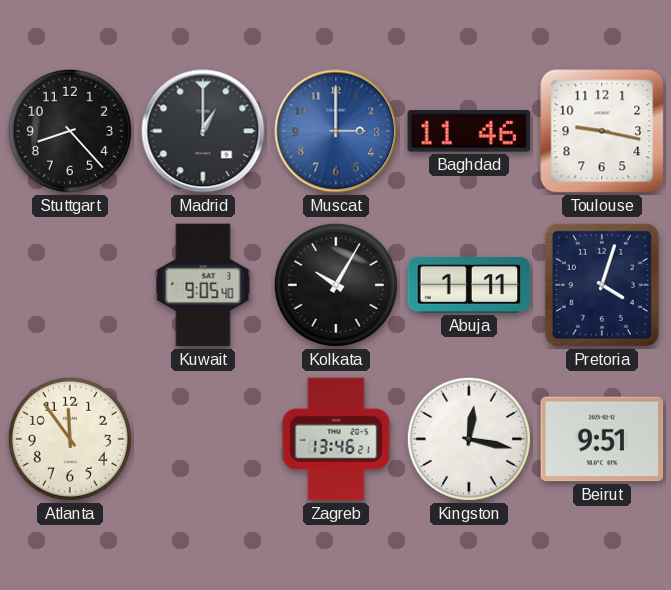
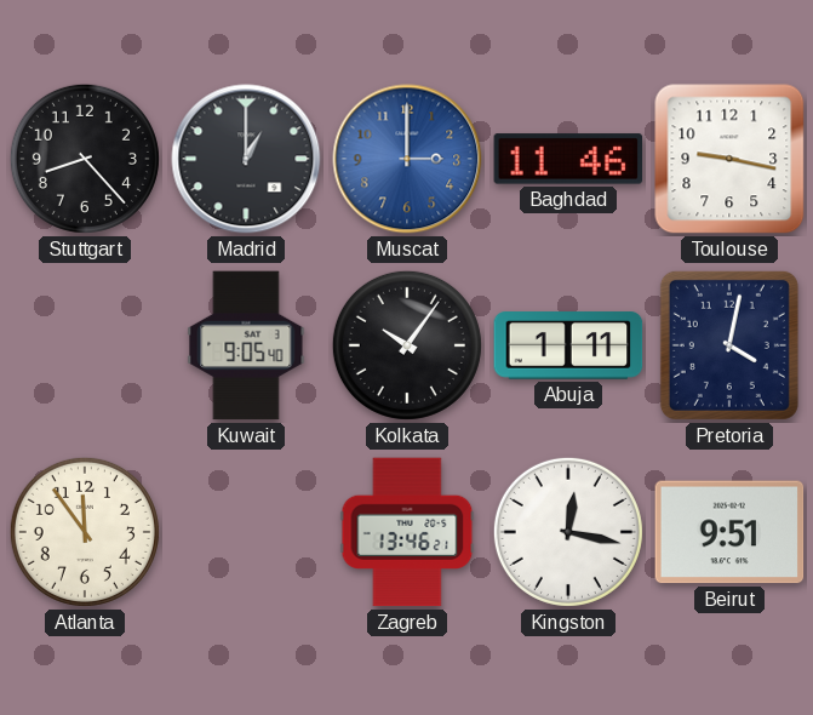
Kolkata: 10:05 -> 10:06 (407, 345)
Pretoria: 4:03 -> 4:02 (729, 345)
